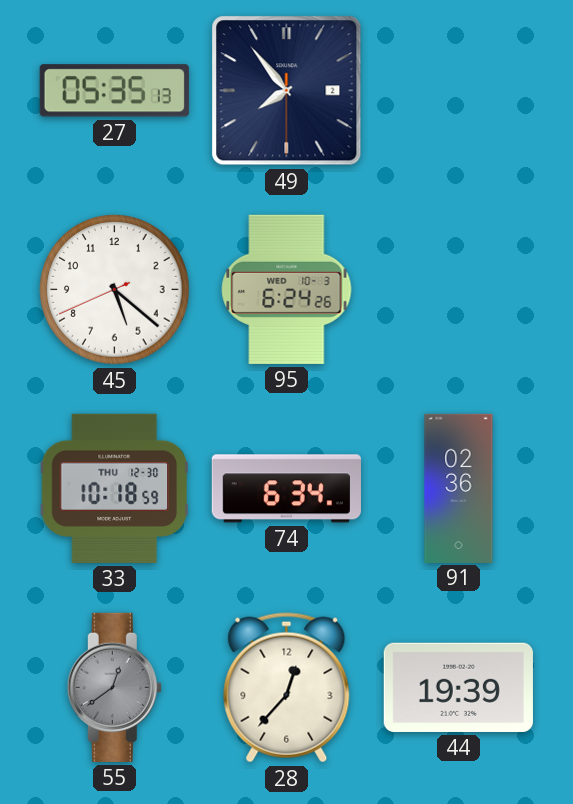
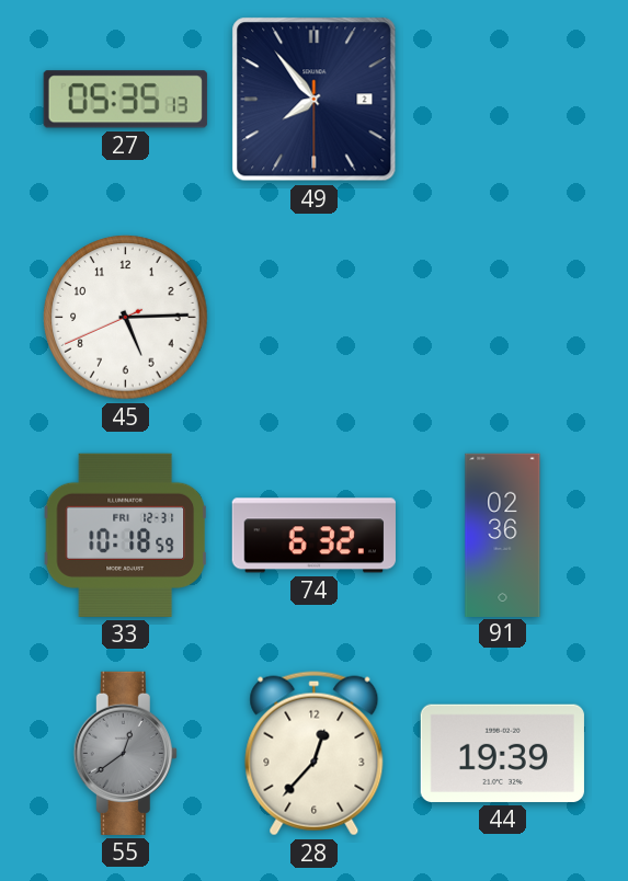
45: 5:21 -> 5:14 (126, 318)
95: 6:24 -> none (287, 289)
33 date: THU 12-30 -> FRI 12-31 (125, 535)
74: 6:34 -> 6:32 (313, 536)
